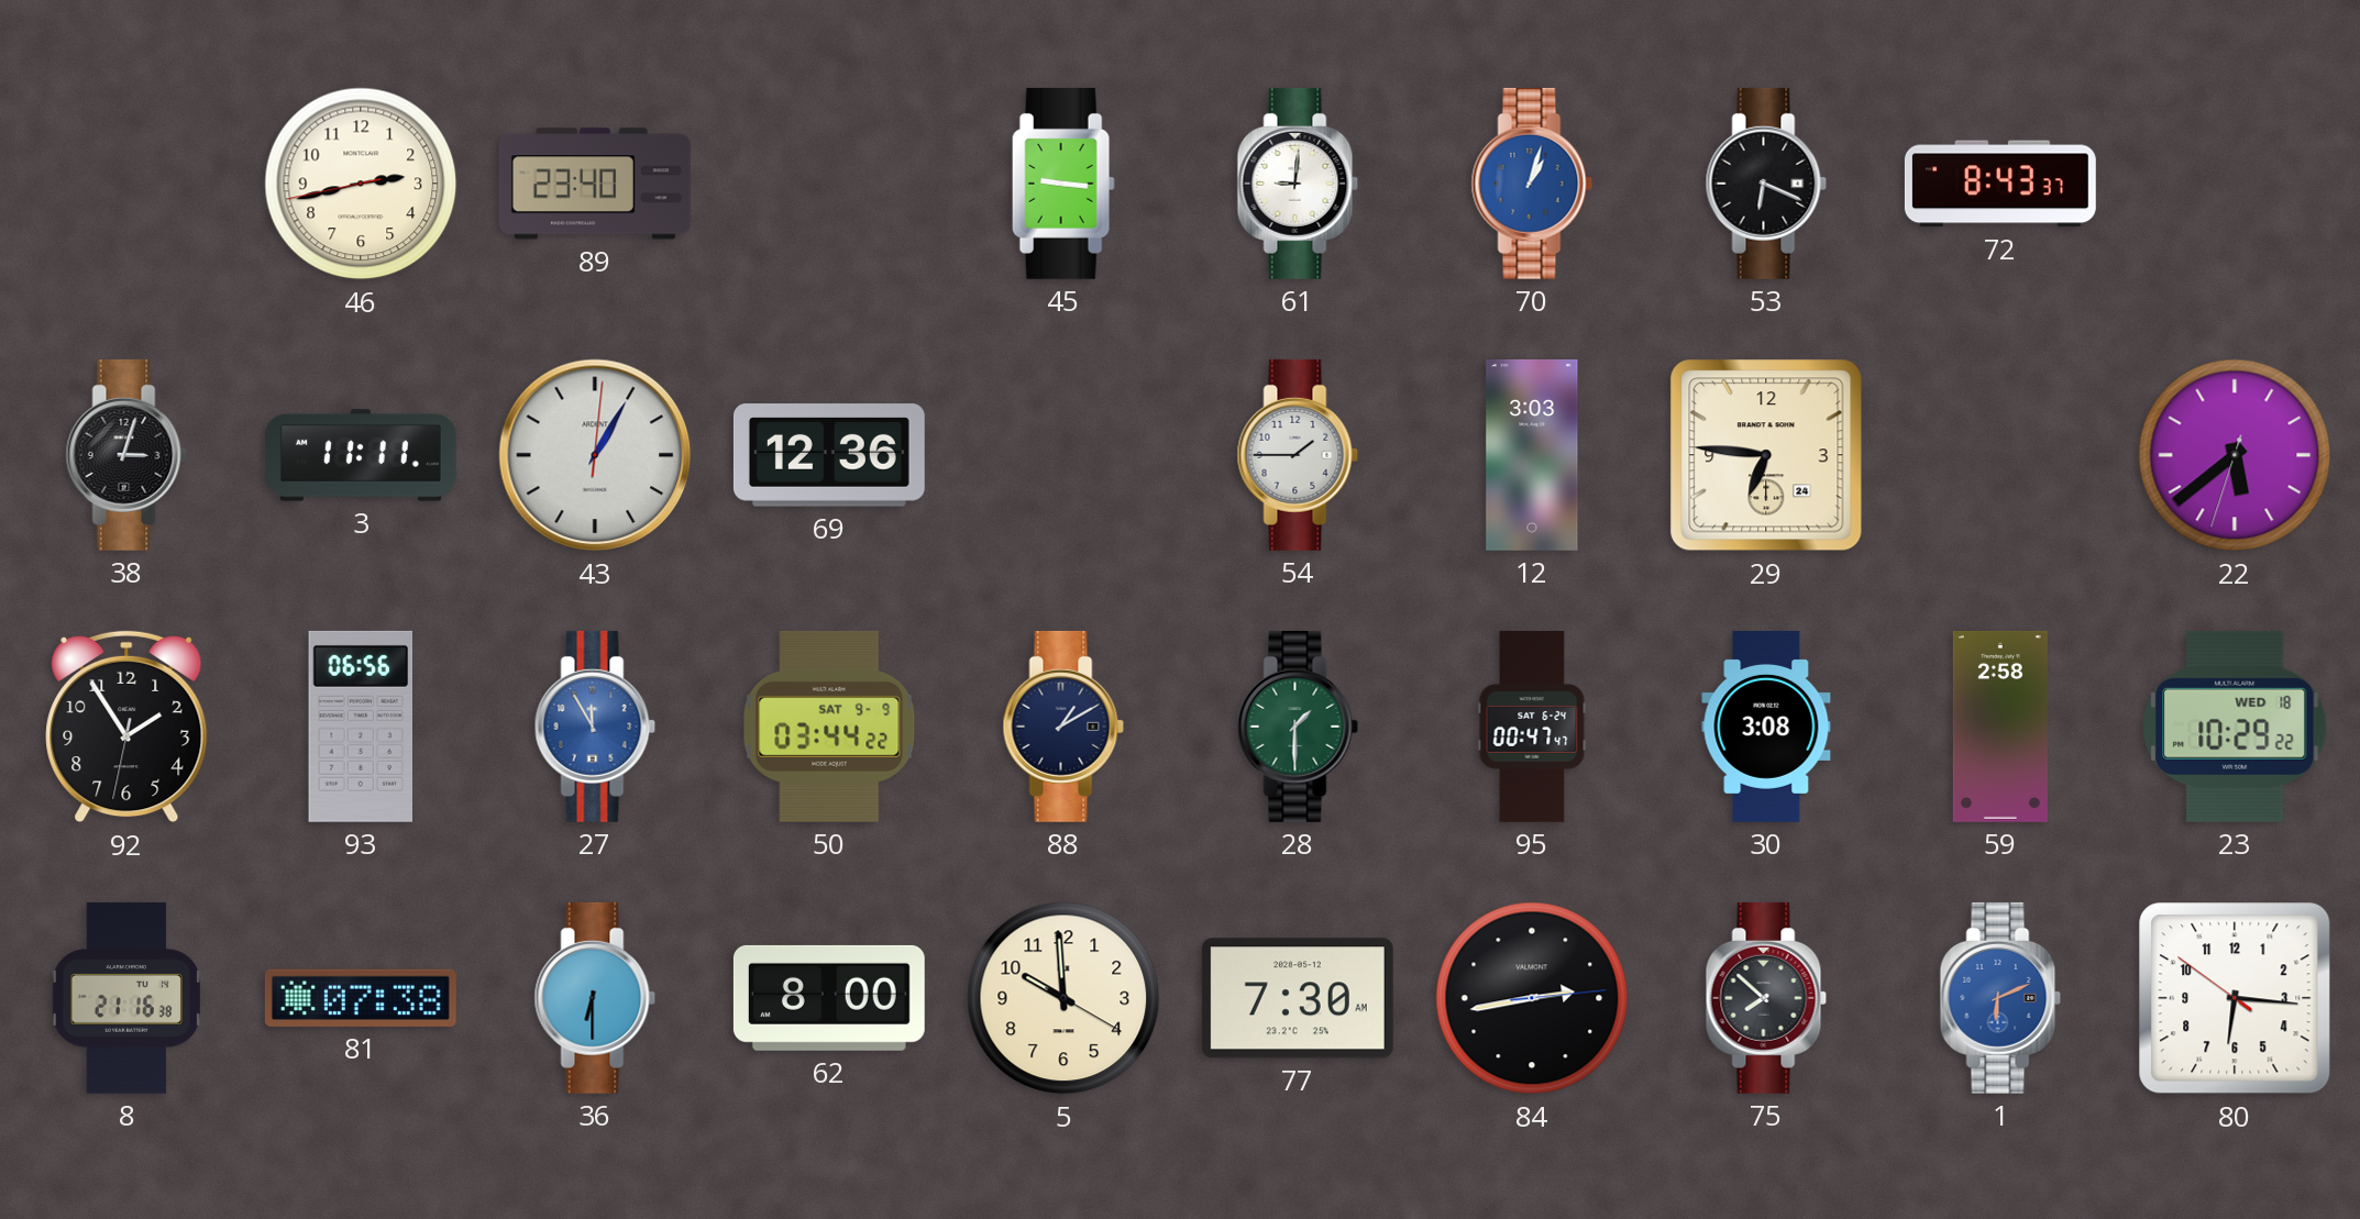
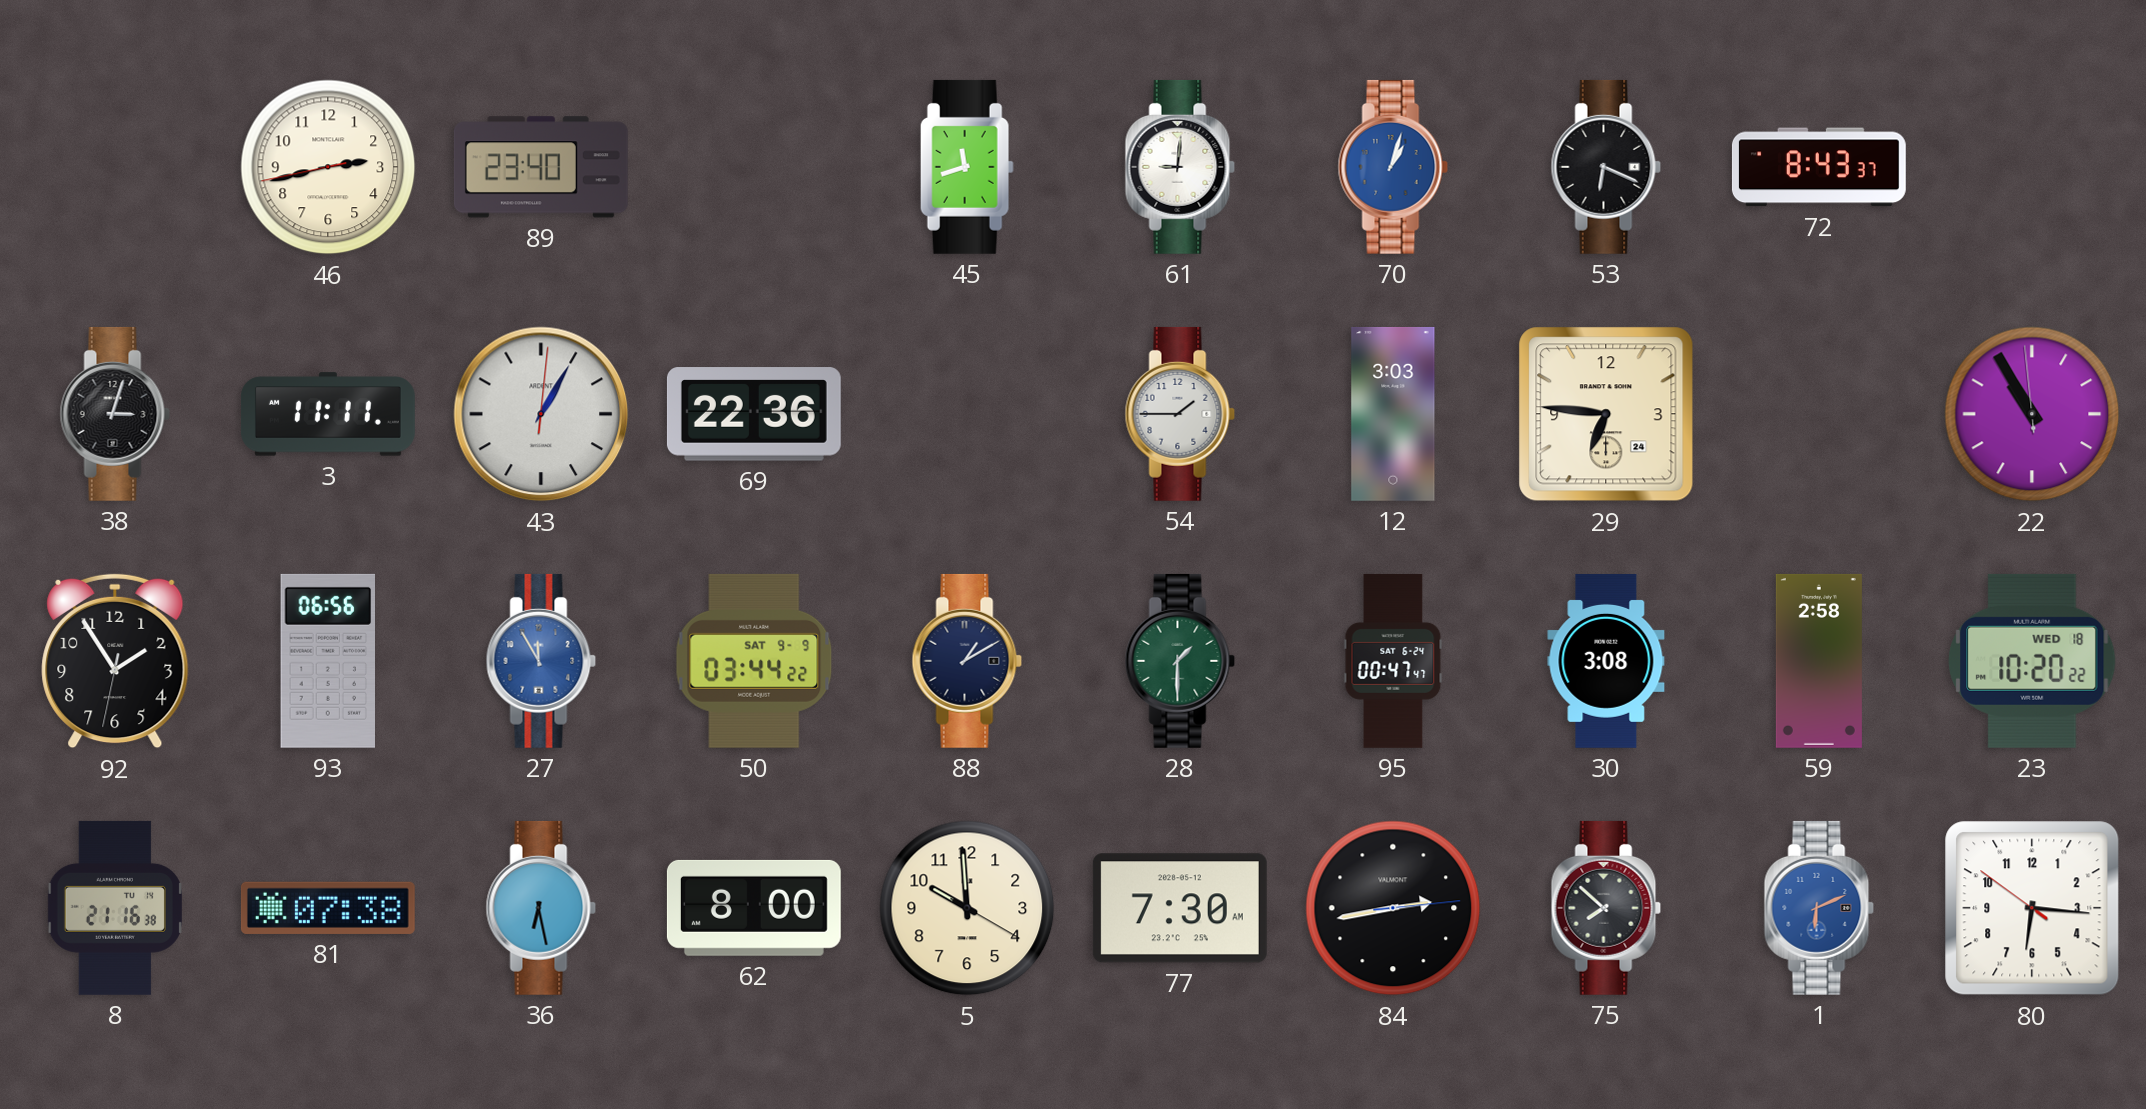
45: 9:16 -> 11:42 (967, 167)
69: 12:36 -> 22:36 (754, 414)
22: 5:38 -> 10:54 (2032, 414)
23: 10:29 -> 10:20 (2032, 661)
36: 6:30 -> 6:28 (541, 908)
